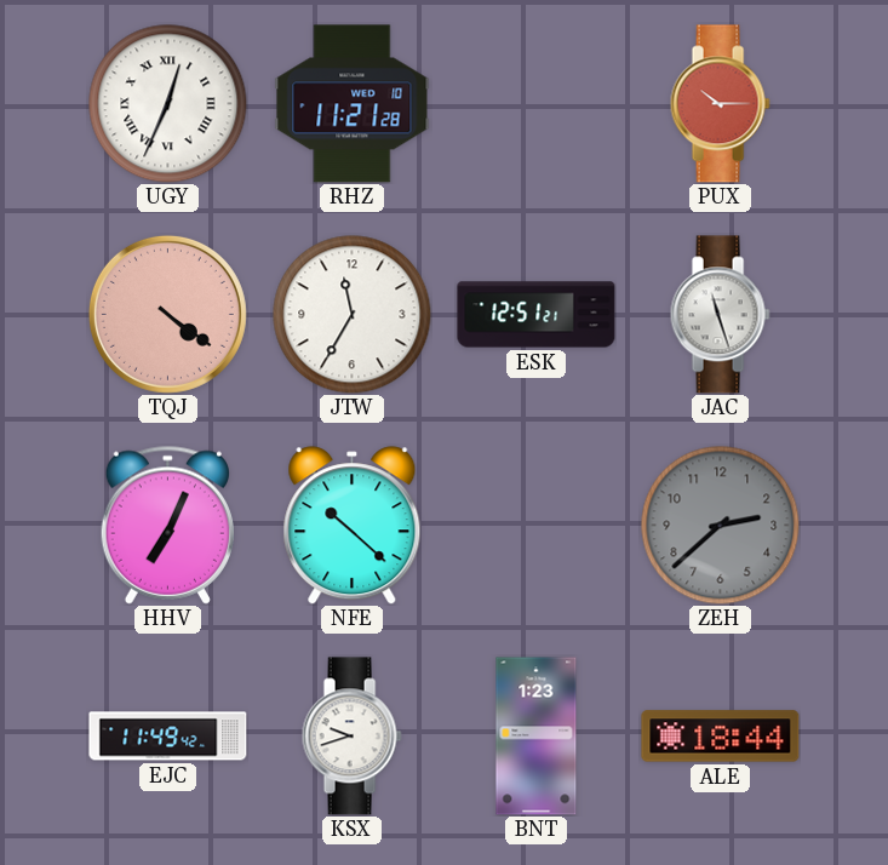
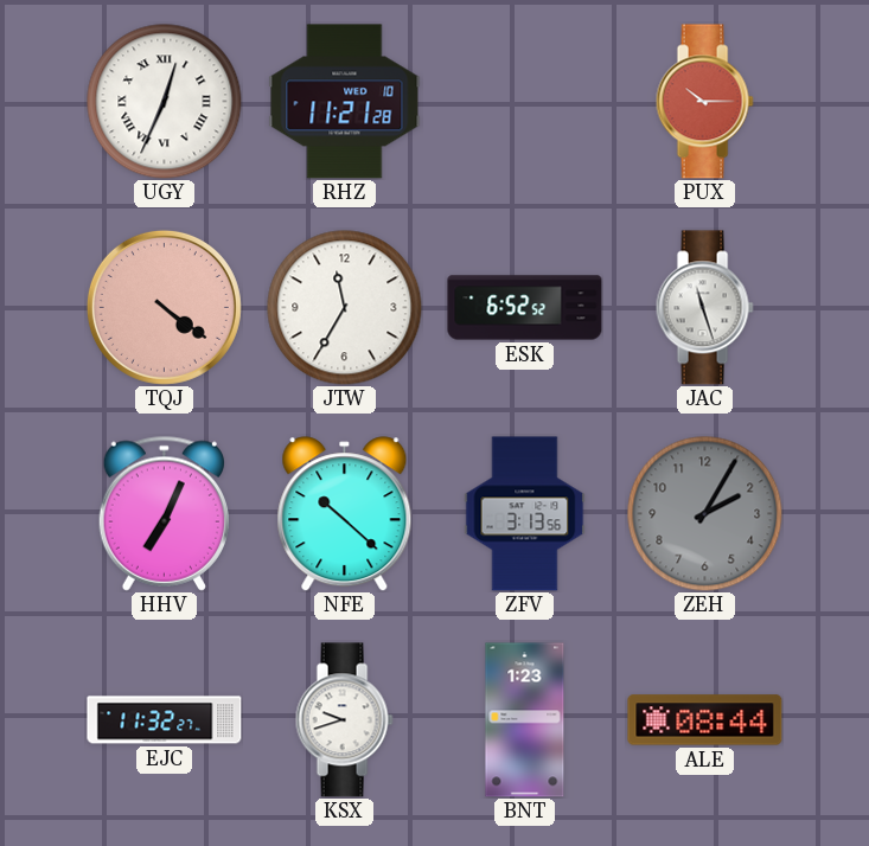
ESK: 12:51 -> 6:52 (525, 308)
ZFV: none -> 3:13 (525, 514)
ZEH: 2:38 -> 2:05 (705, 514)
EJC: 11:49 -> 11:32 (165, 720)
ALE: 18:44 -> 08:44 (705, 720)
